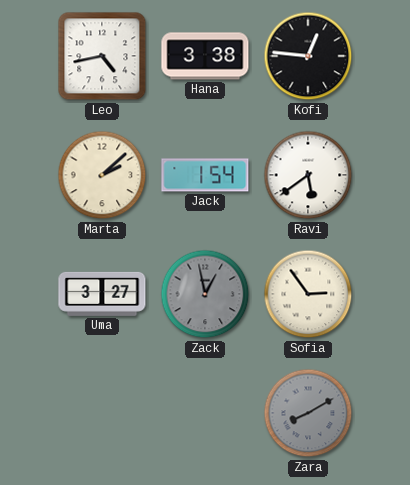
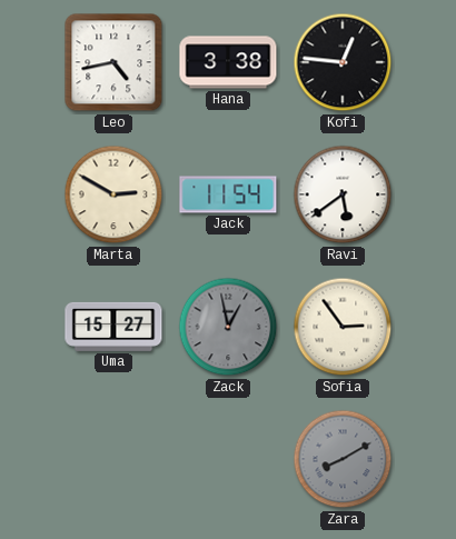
Marta: 2:08 -> 2:50 (113, 194)
Jack: 1:54 -> 11:54 (228, 194)
Uma: 3:27 -> 15:27 (113, 327)
